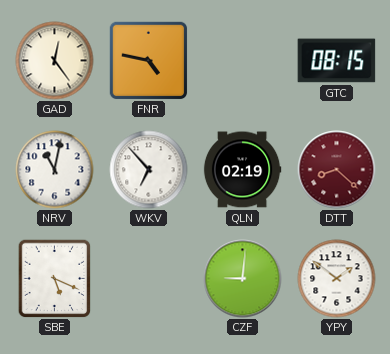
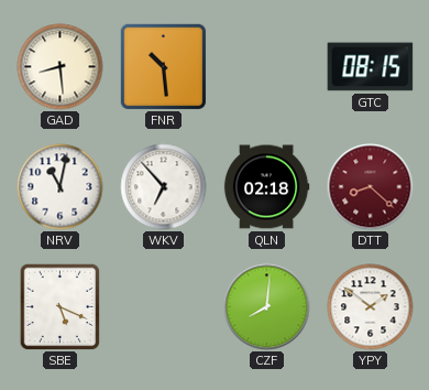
GAD: 12:24 -> 8:29 (61, 67)
FNR: 4:47 -> 10:29 (163, 66)
QLN: 02:19 -> 02:18 (266, 187)
CZF: 9:01 -> 8:01 (267, 307)
